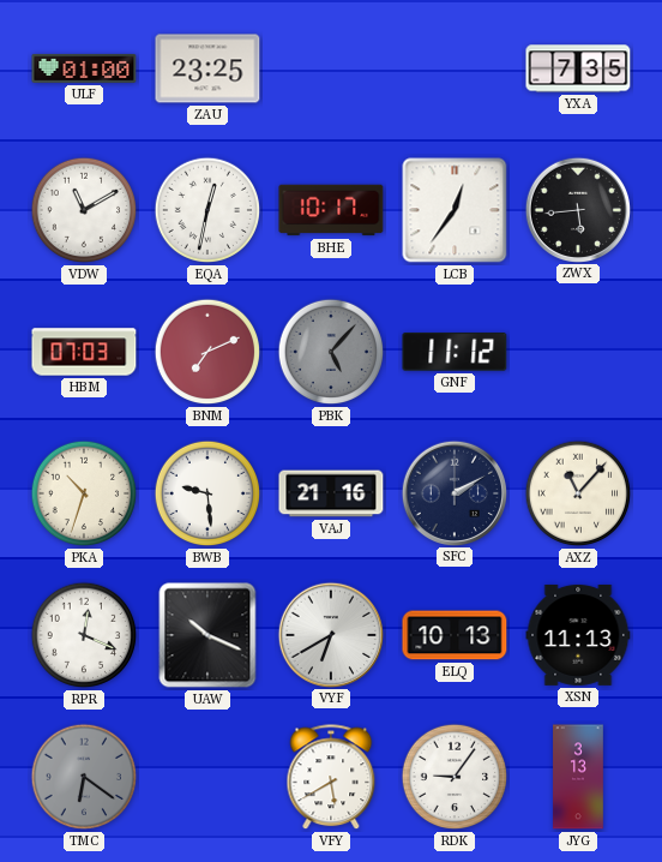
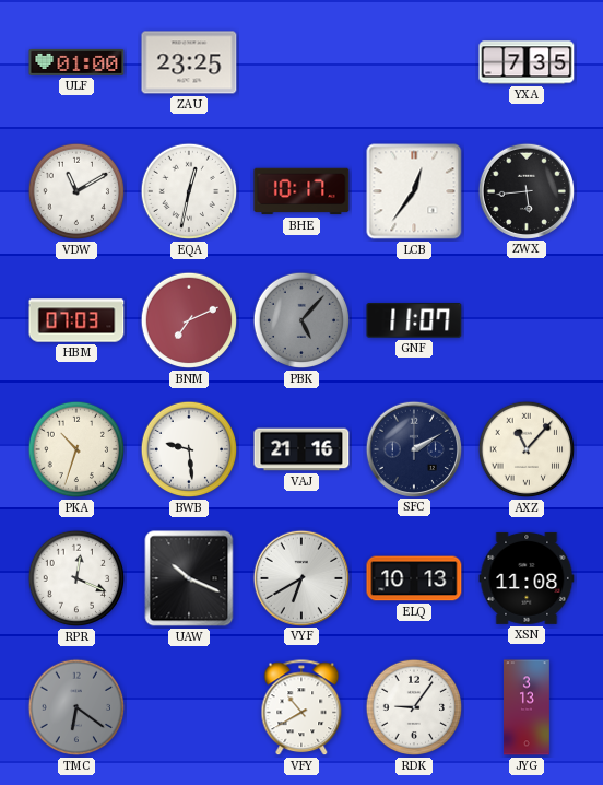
GNF: 11:12 -> 11:07 (414, 321)
XSN: 11:13 -> 11:08 (527, 578)
VFY: 5:40 -> 10:40 (301, 708)
